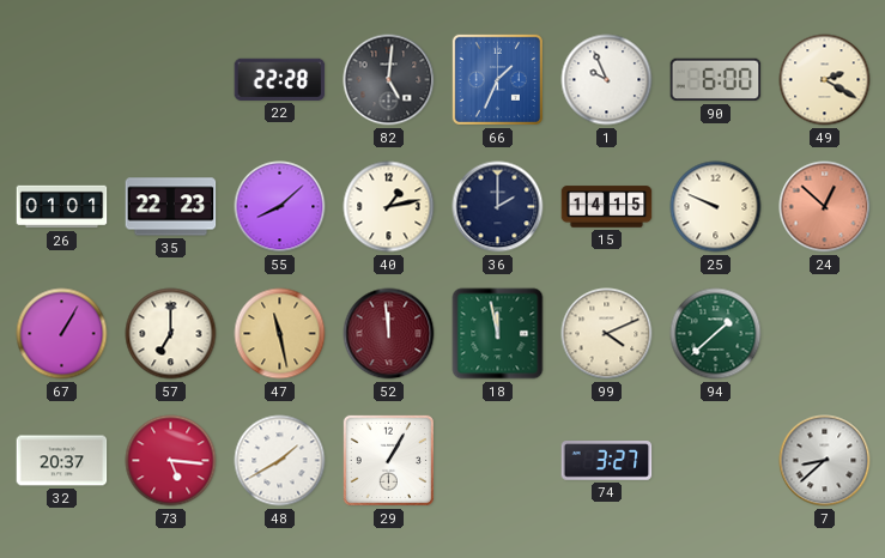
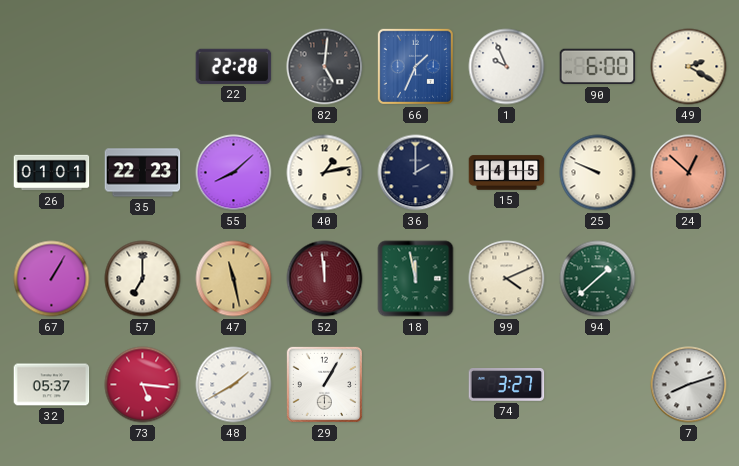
32: 20:37 -> 05:37 (52, 385)
7: 8:38 -> 8:12 (689, 385)
